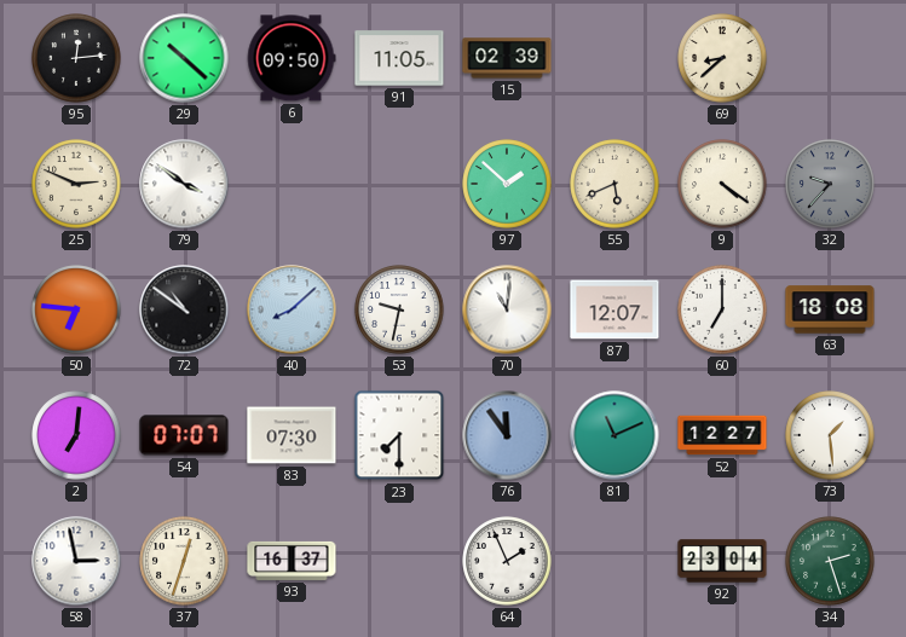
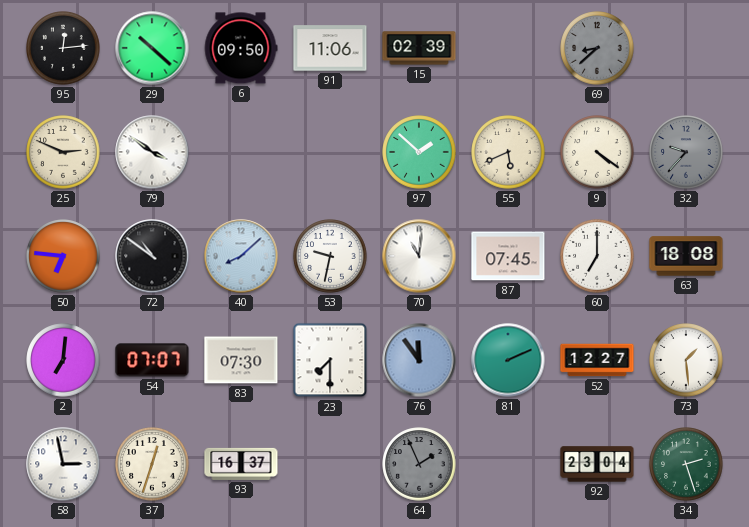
91: 11:05 -> 11:06 (330, 48)
69 dial: cream -> grey (597, 48)
87: 12:07 -> 07:45 (508, 256)
81: 11:11 -> 2:11 (508, 360)
64 dial: white -> grey (419, 464)
